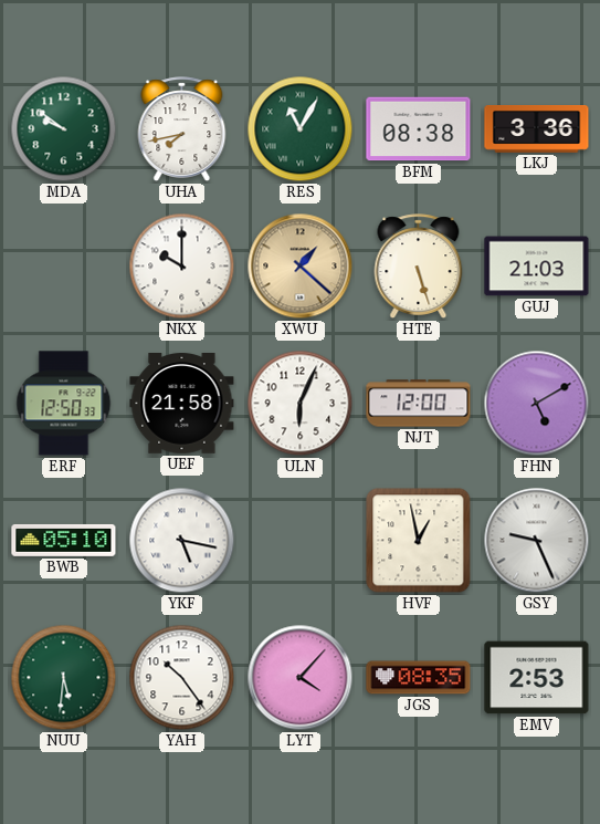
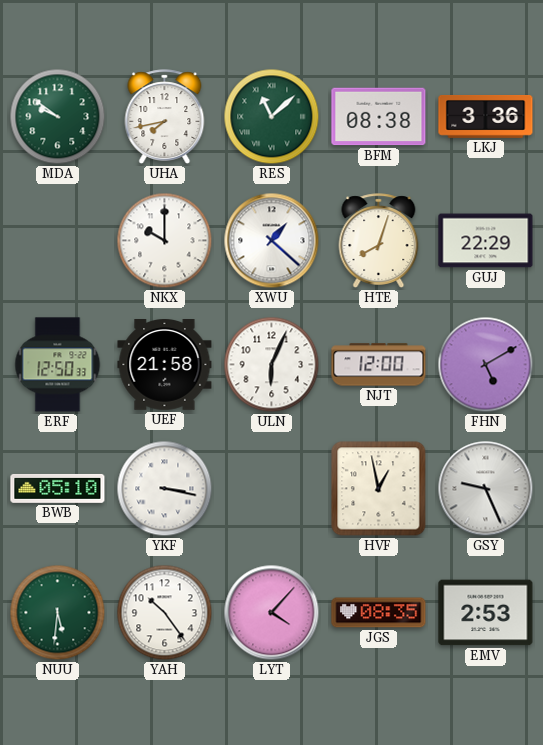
RES: 11:05 -> 11:08 (272, 117)
XWU dial: champagne -> white (272, 241)
HTE: 5:27 -> 8:03 (379, 241)
GUJ: 21:03 -> 22:29 (486, 241)
YKF: 5:17 -> 3:17 (165, 489)
